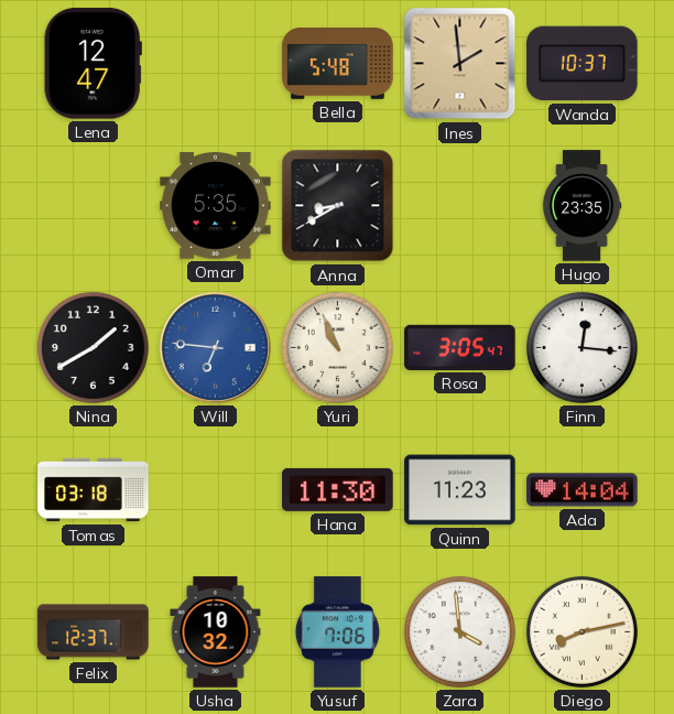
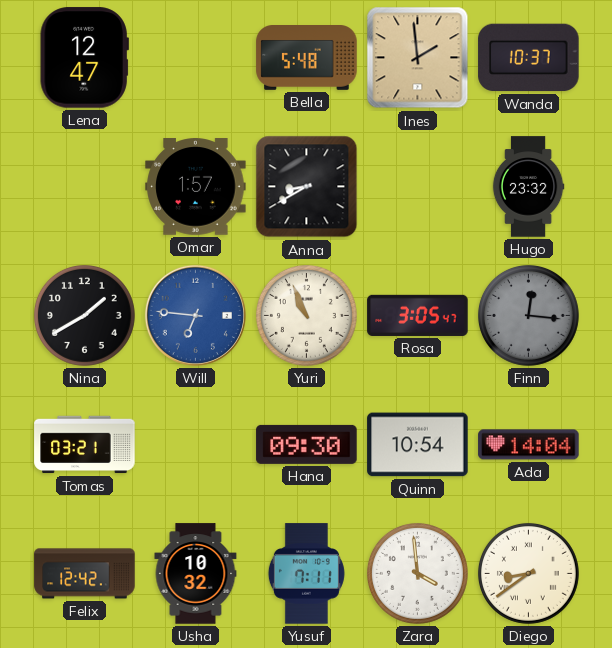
Omar: 5:35 -> 1:57 (196, 187)
Hugo: 23:35 -> 23:32 (528, 187)
Finn dial: white -> grey (528, 315)
Tomas: 03:18 -> 03:21 (85, 445)
Hana: 11:30 -> 09:30 (307, 444)
Quinn: 11:23 -> 10:54 (418, 445)
Felix: 12:37 -> 12:42 (85, 574)
Yusuf: 7:06 -> 7:11 (306, 574)
Diego: 8:13 -> 8:39 (528, 573)
